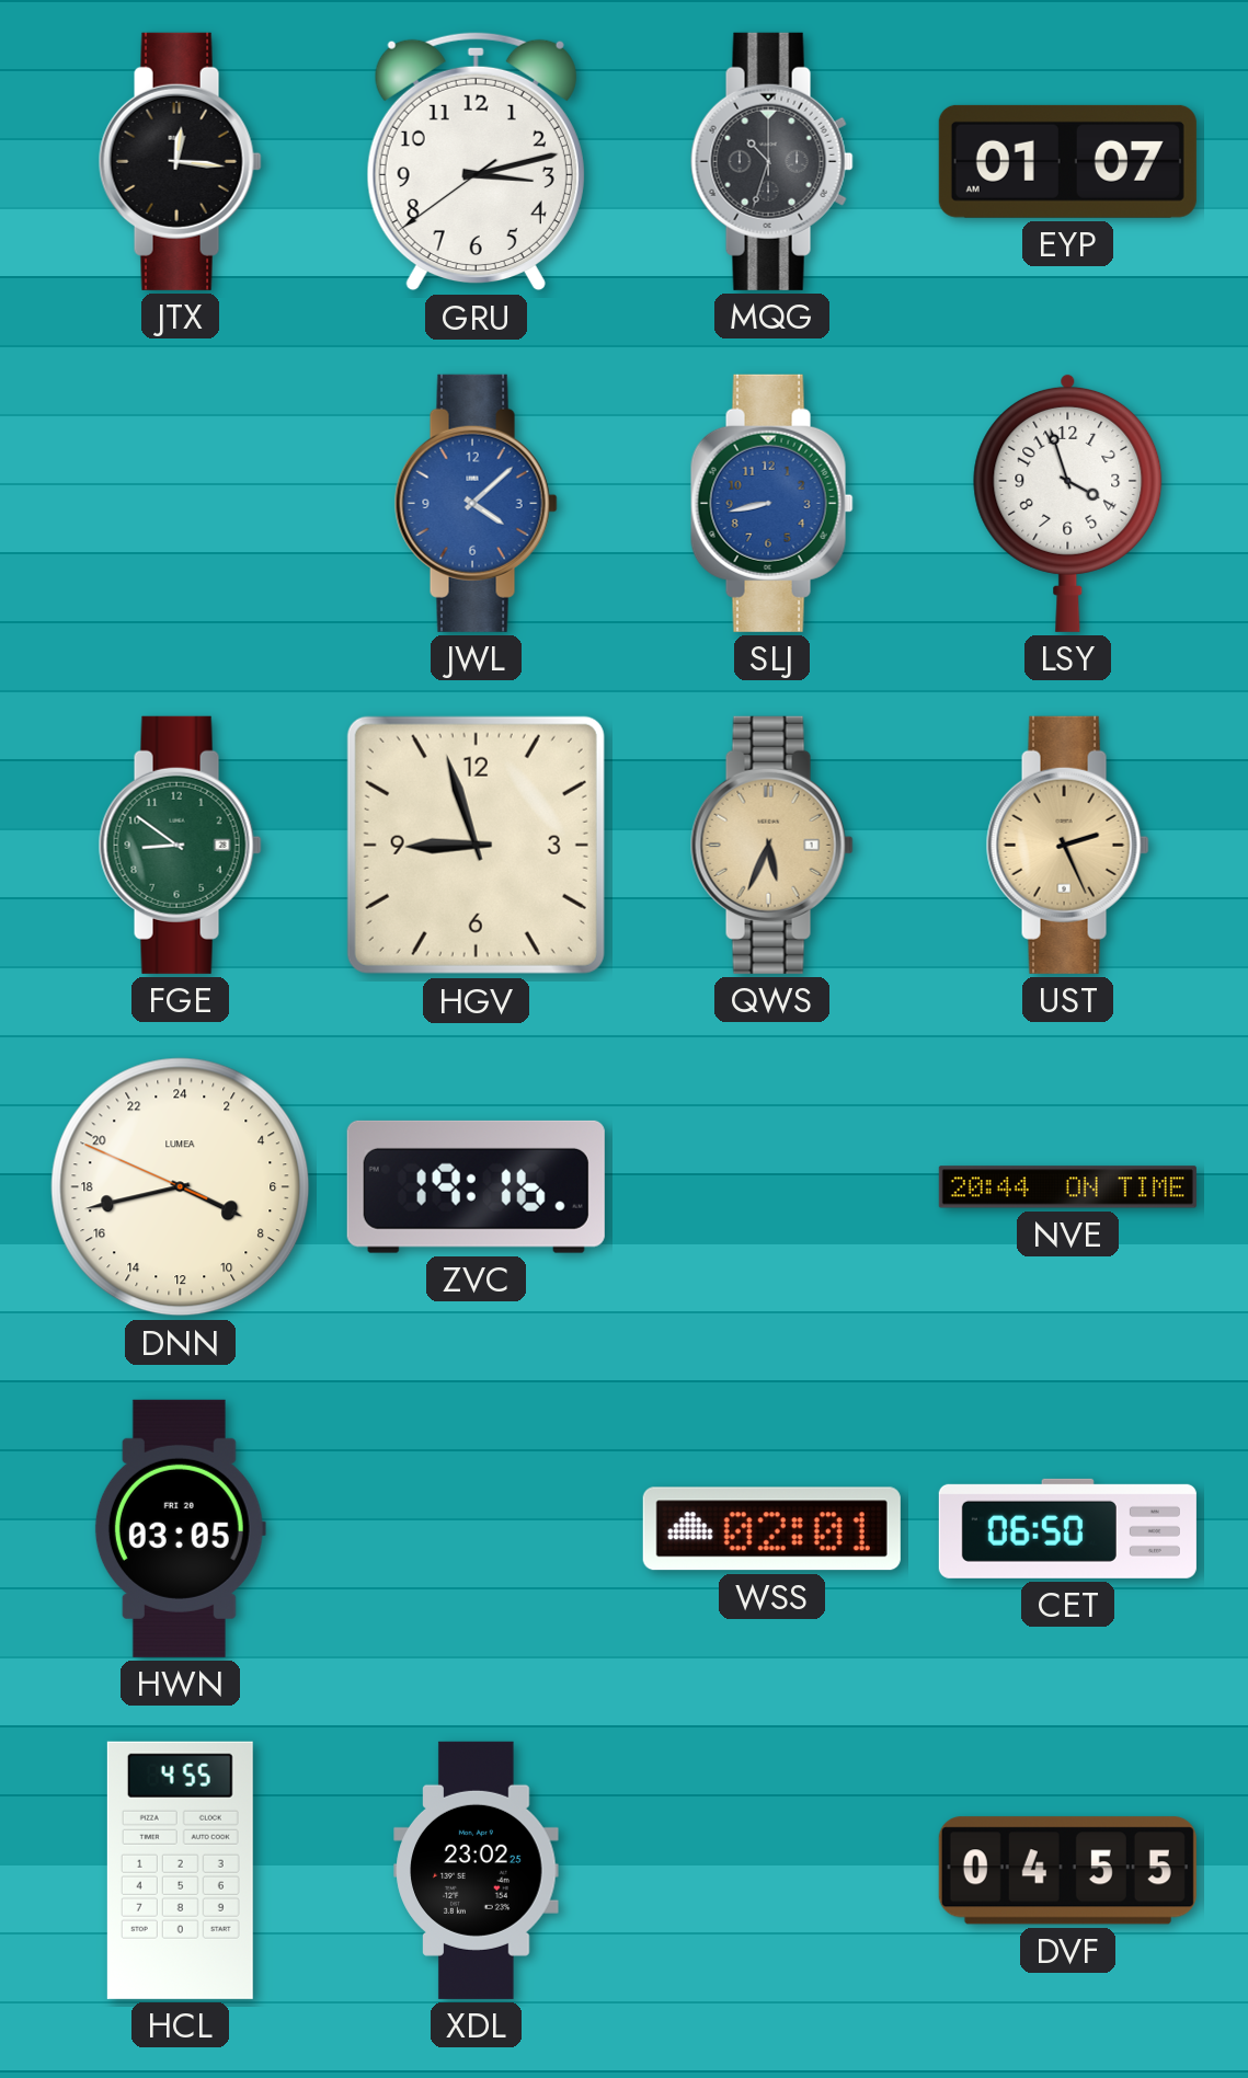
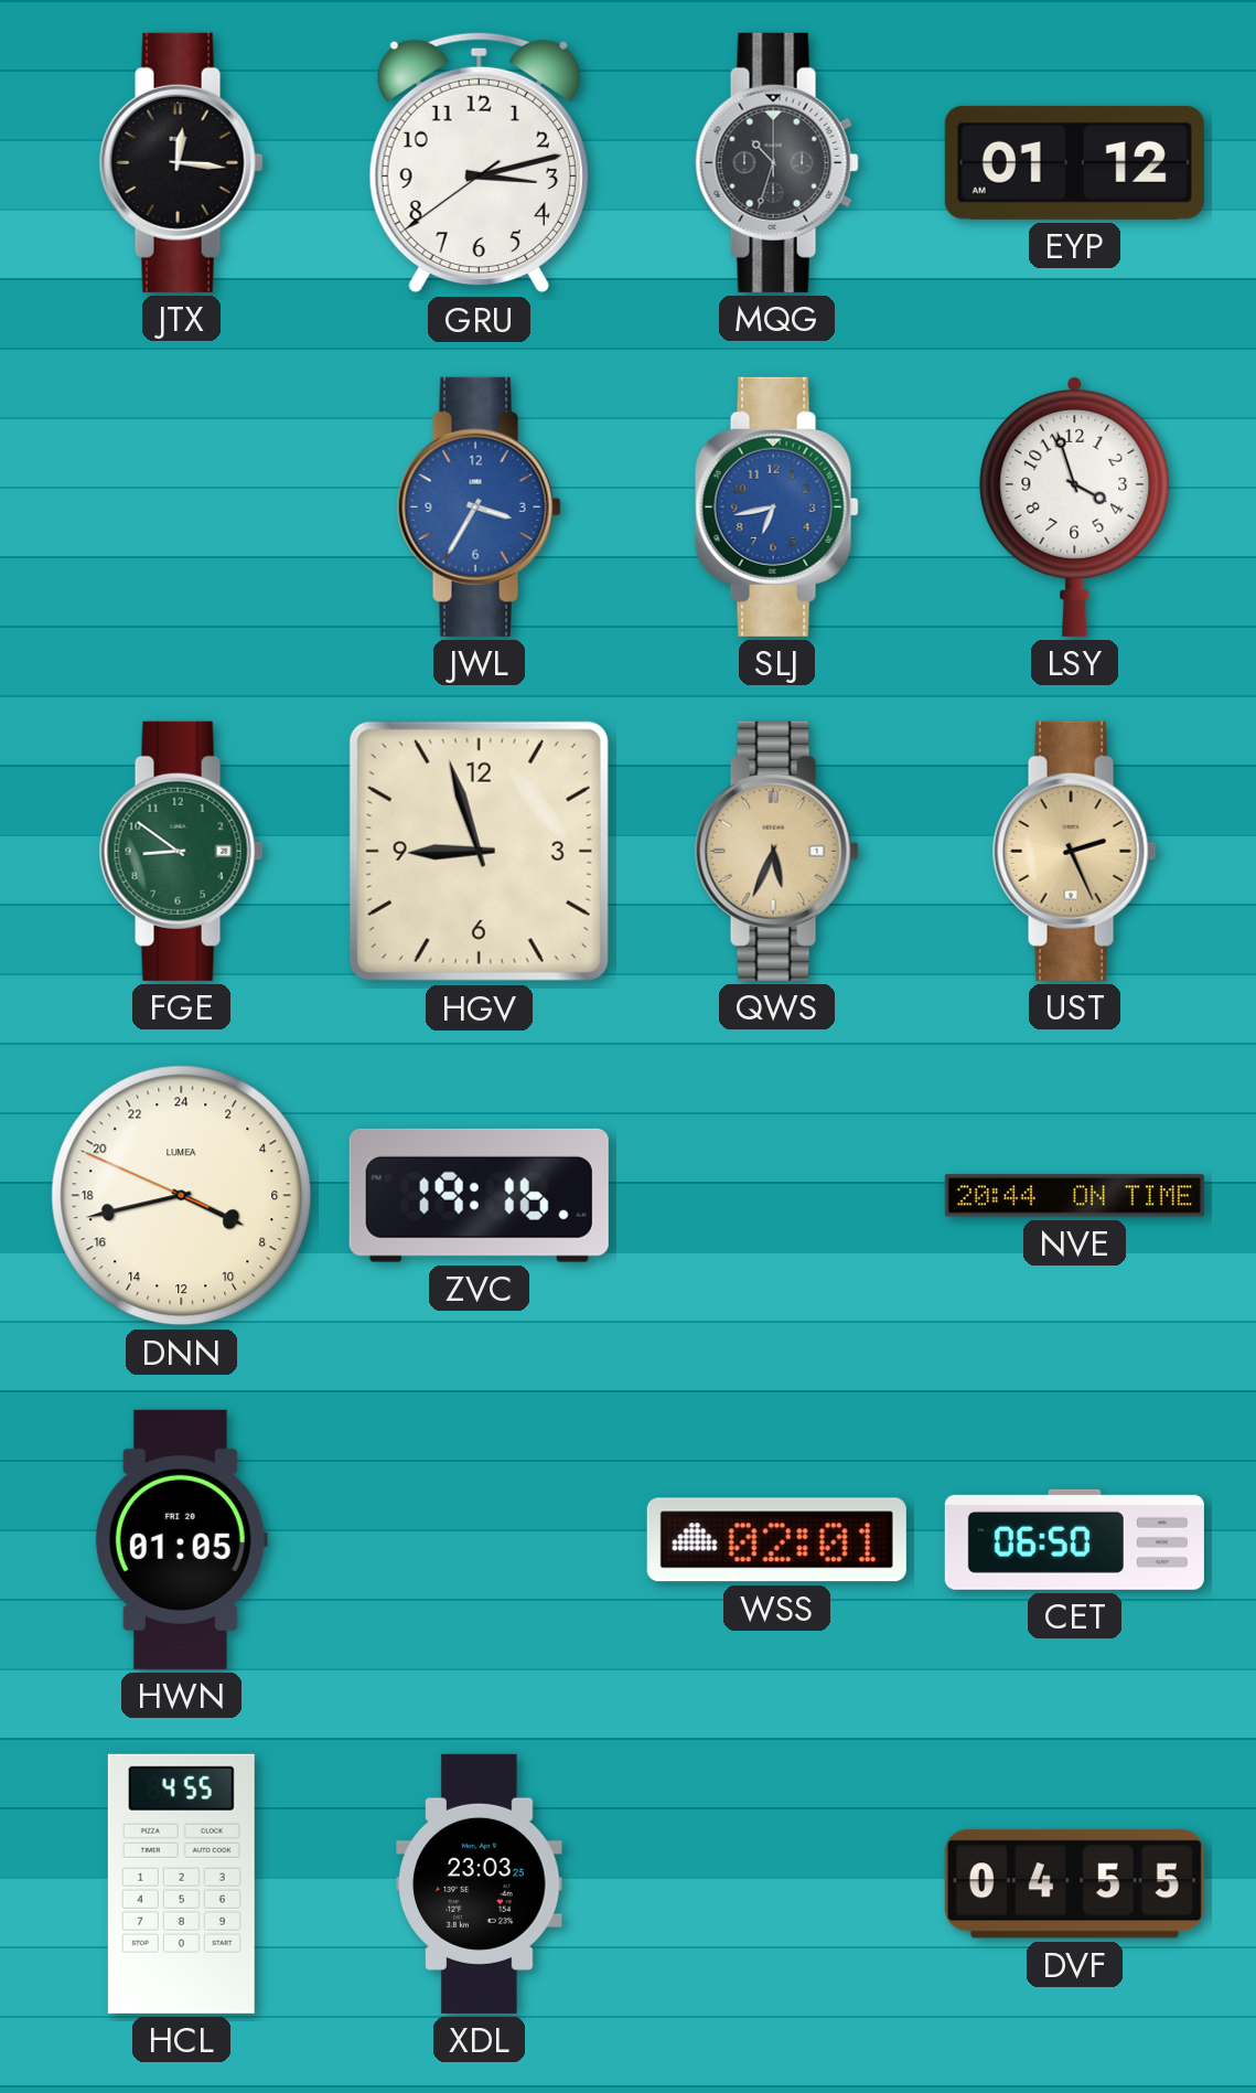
EYP: 01:07 -> 01:12 (1074, 162)
JWL: 4:08 -> 3:35 (479, 506)
SLJ: 8:43 -> 6:43 (776, 506)
HWN: 03:05 -> 01:05 (181, 1539)
XDL: 23:02 -> 23:03 (480, 1883)
